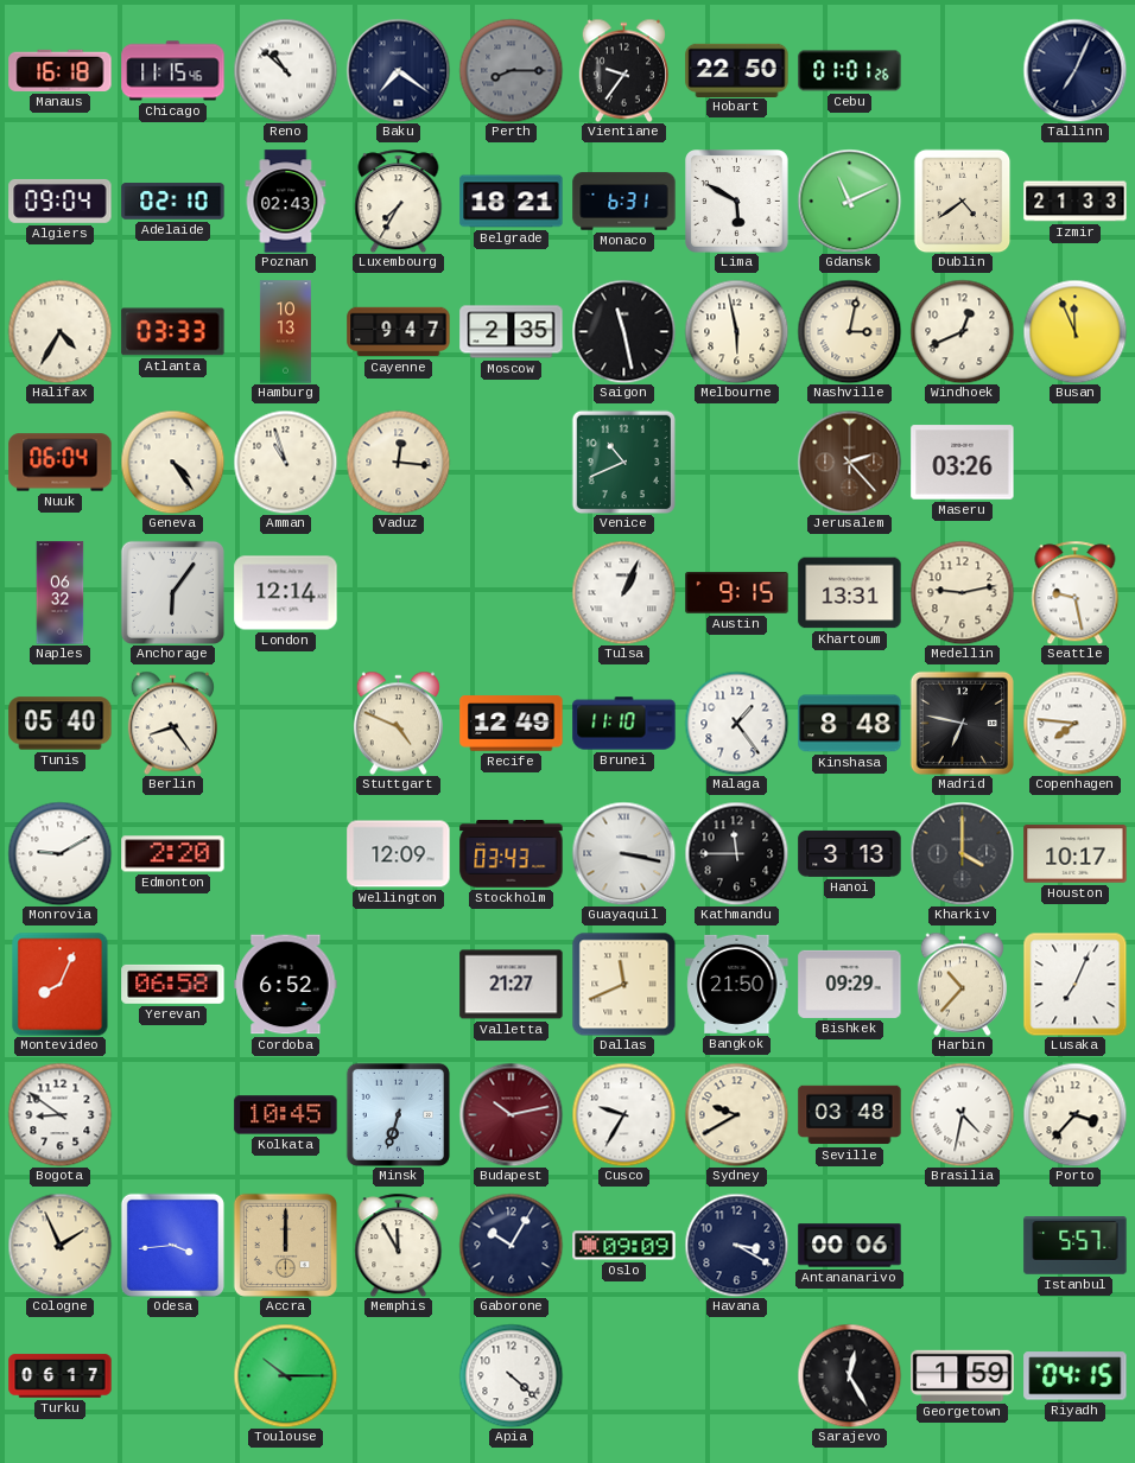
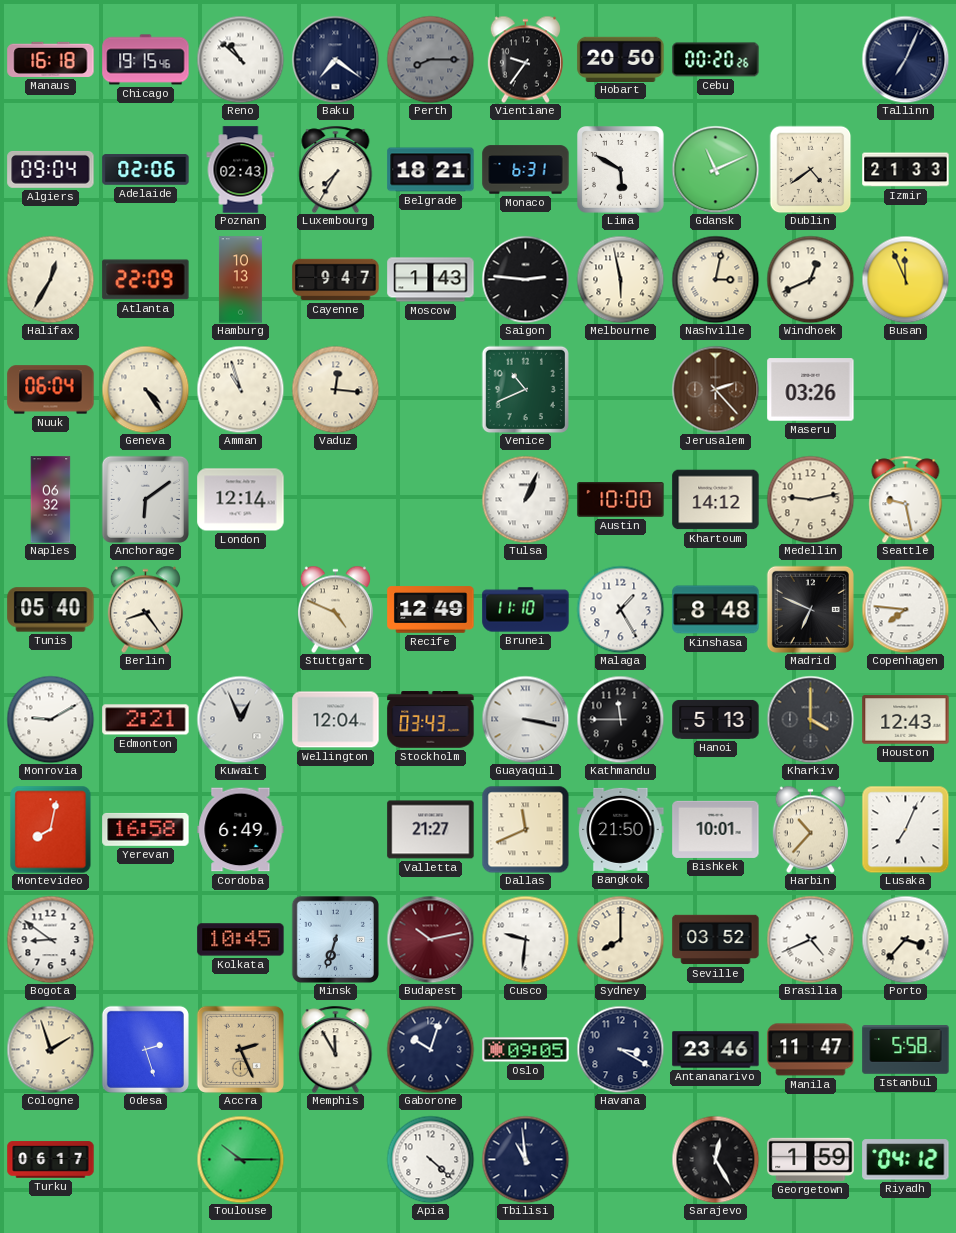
Chicago: 11:15 -> 19:15 (146, 60)
Hobart: 22:50 -> 20:50 (621, 59)
Cebu: 01:01 -> 00:20 (716, 60)
Adelaide: 02:10 -> 02:06 (146, 170)
Halifax: 4:35 -> 12:35 (50, 279)
Atlanta: 03:33 -> 22:09 (146, 280)
Moscow: 2:35 -> 1:43 (431, 280)
Saigon: 11:28 -> 2:46 (525, 279)
Anchorage: 6:06 -> 6:09 (145, 499)
Austin: 9:15 -> 10:00 (621, 500)
Khartoum: 13:31 -> 14:12 (716, 500)
Malaga: 1:24 -> 1:25 (620, 609)
Madrid: 6:47 -> 6:49 (810, 609)
Edmonton: 2:20 -> 2:21 (146, 720)
Kuwait: none -> 12:56 (240, 719)
Wellington: 12:09 -> 12:04 (336, 720)
Hanoi: 3:13 -> 5:13 (716, 719)
Houston: 10:17 -> 12:43 (906, 720)
Montevideo: 8:04 -> 8:02 (51, 829)
Yerevan: 06:58 -> 16:58 (146, 829)
Cordoba: 6:52 -> 6:49 (241, 830)
Bishkek: 09:29 -> 10:01 (716, 829)
Cusco: 9:35 -> 9:31 (525, 939)
Sydney: 9:40 -> 8:00 (620, 939)
Seville: 03:48 -> 03:52 (716, 940)
Brasilia: 4:32 -> 4:41 (810, 939)
Cologne: 1:56 -> 1:57 (50, 1049)
Odesa: 3:44 -> 2:27 (145, 1049)
Accra: 12:00 -> 2:26 (240, 1049)
Gaborone: 10:05 -> 10:03 (430, 1049)
Oslo: 09:09 -> 09:05 (526, 1050)
Antananarivo: 00:06 -> 23:46 (716, 1050)
Manila: none -> 11:47 (811, 1050)
Istanbul: 5:57 -> 5:58 (906, 1050)
Tbilisi: none -> 10:59 (525, 1159)
Riyadh: 04:15 -> 04:12 (906, 1160)
